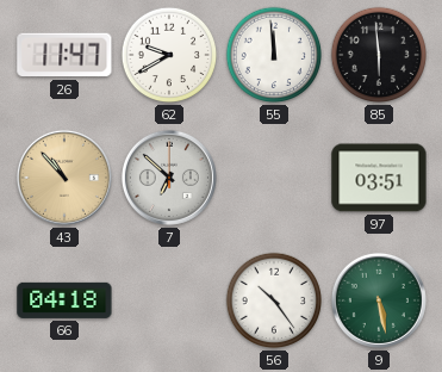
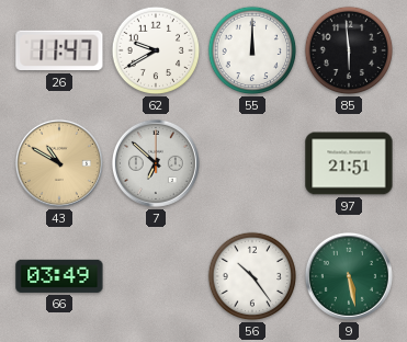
55: 11:59 -> 12:00 (252, 50)
43: 10:53 -> 10:50 (59, 163)
97: 03:51 -> 21:51 (349, 163)
66: 04:18 -> 03:49 (59, 276)
